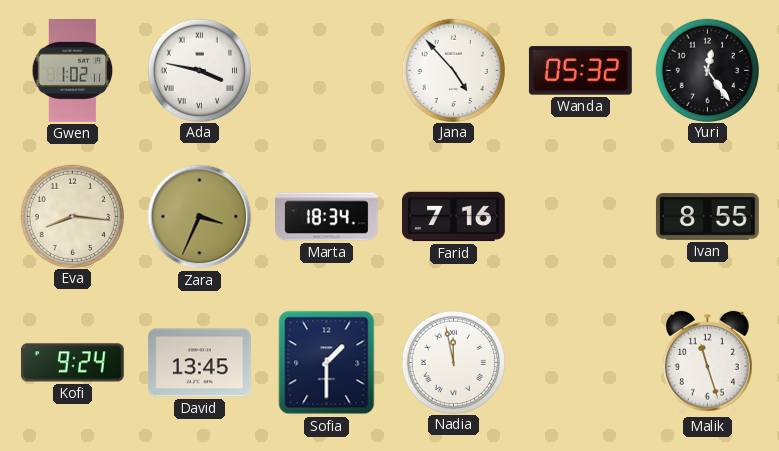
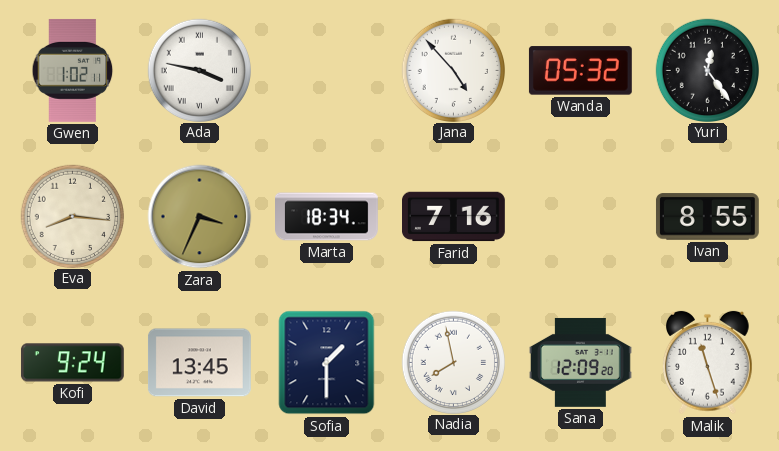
Nadia: 11:58 -> 7:58 (453, 362)
Sana: none -> 12:09 (580, 362)
